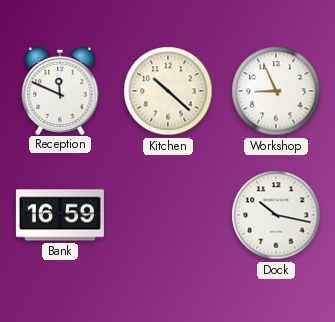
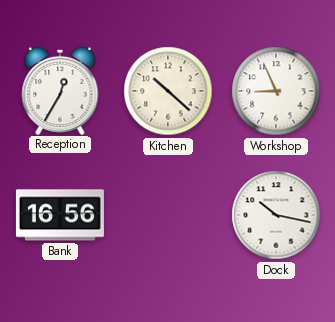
Reception: 11:49 -> 12:35 (60, 90)
Bank: 16:59 -> 16:56 (60, 215)
